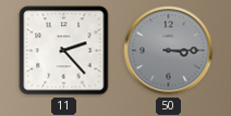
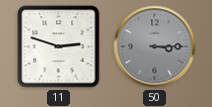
11: 2:23 -> 2:48 (59, 47)
